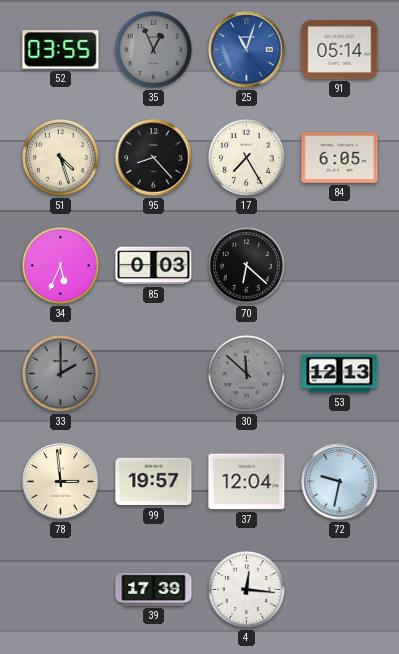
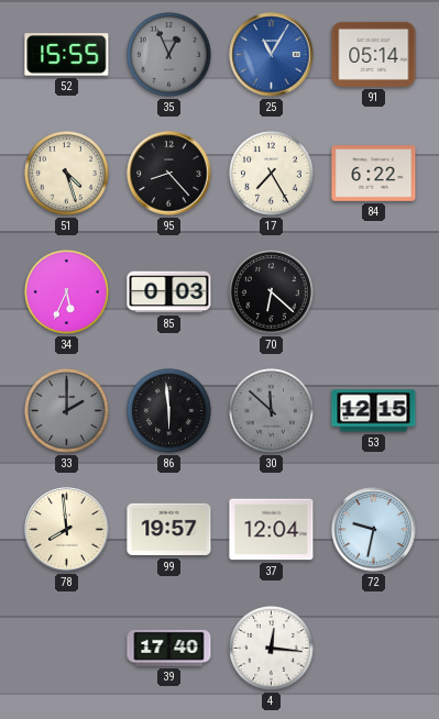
52: 03:55 -> 15:55 (67, 55)
25: 11:03 -> 11:05 (272, 55)
84: 6:05 -> 6:22 (374, 174)
86: none -> 5:59 (169, 411)
53: 12:13 -> 12:15 (374, 411)
78: 2:59 -> 7:59 (67, 530)
39: 17:39 -> 17:40 (169, 648)
